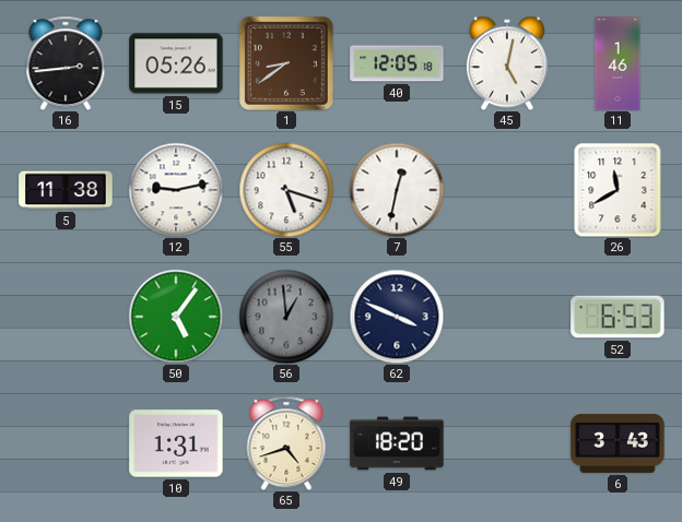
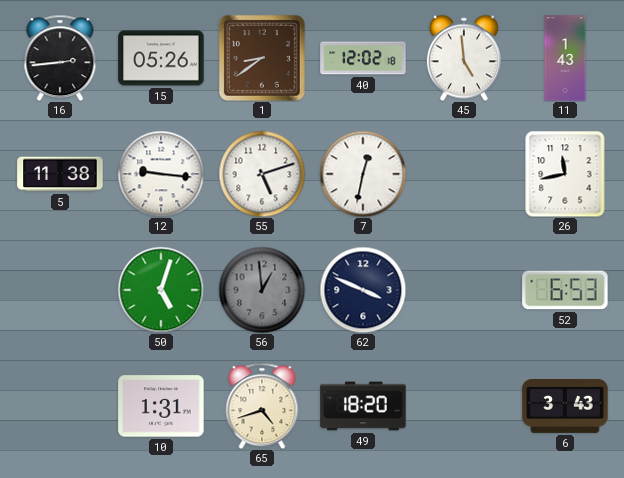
40: 12:05 -> 12:02 (363, 58)
45: 5:02 -> 4:59 (464, 58)
11: 1:46 -> 1:43 (565, 58)
12: 9:13 -> 9:16 (161, 174)
55: 5:18 -> 5:12 (262, 174)
26: 11:40 -> 11:43 (565, 174)
50: 5:06 -> 5:03 (161, 290)
